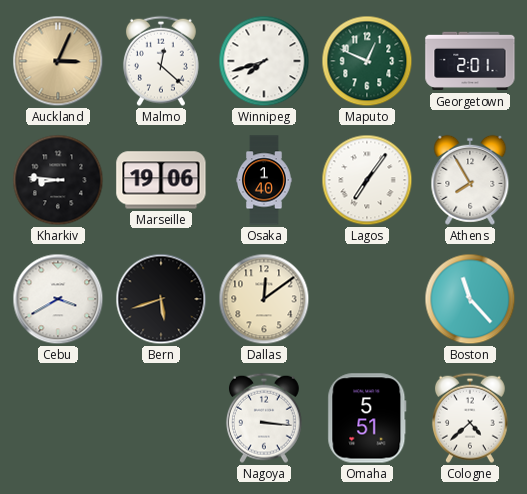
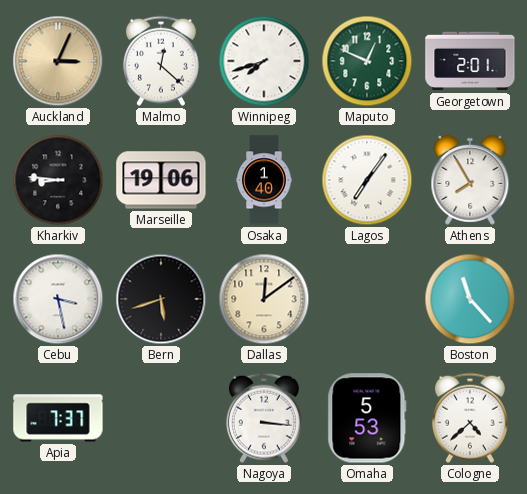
Cebu: 3:40 -> 3:28 (58, 299)
Apia: none -> 7:37 (58, 418)
Omaha: 5:51 -> 5:53 (367, 418)
